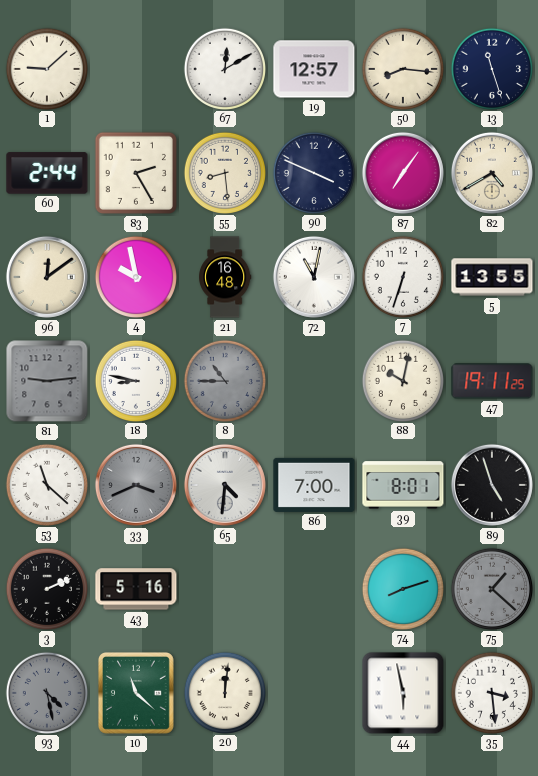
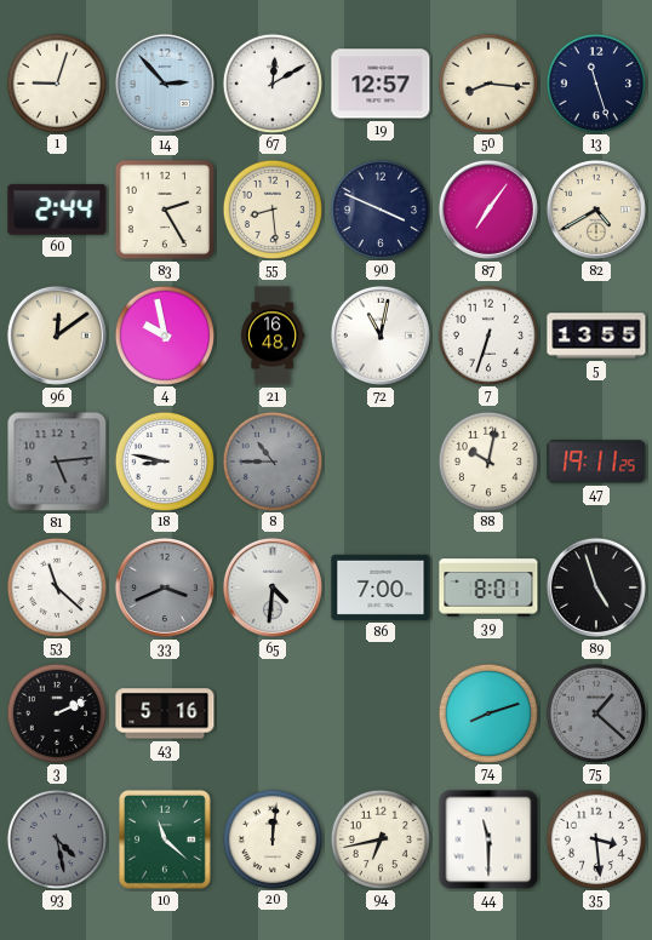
1: 9:08 -> 9:03 (56, 82)
14: none -> 2:53 (165, 84)
81: 9:14 -> 5:14 (57, 462)
94: none -> 6:43 (379, 838)
44: 5:58 -> 11:30 (488, 839)
